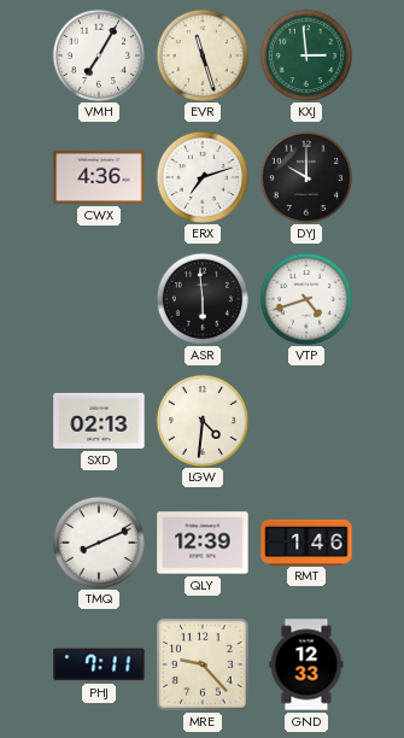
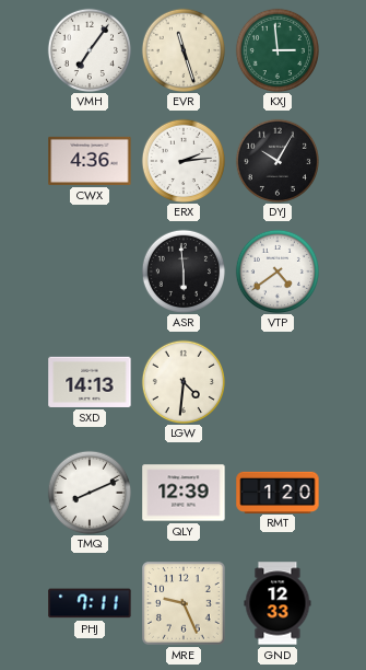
VMH: 7:05 -> 7:06 (88, 49)
ERX: 7:12 -> 2:14 (182, 160)
DYJ: 10:00 -> 10:05 (276, 160)
VTP: 4:42 -> 4:39 (276, 270)
SXD: 02:13 -> 14:13 (90, 382)
RMT: 1:46 -> 1:20 (278, 492)
MRE: 9:23 -> 9:26 (184, 603)
